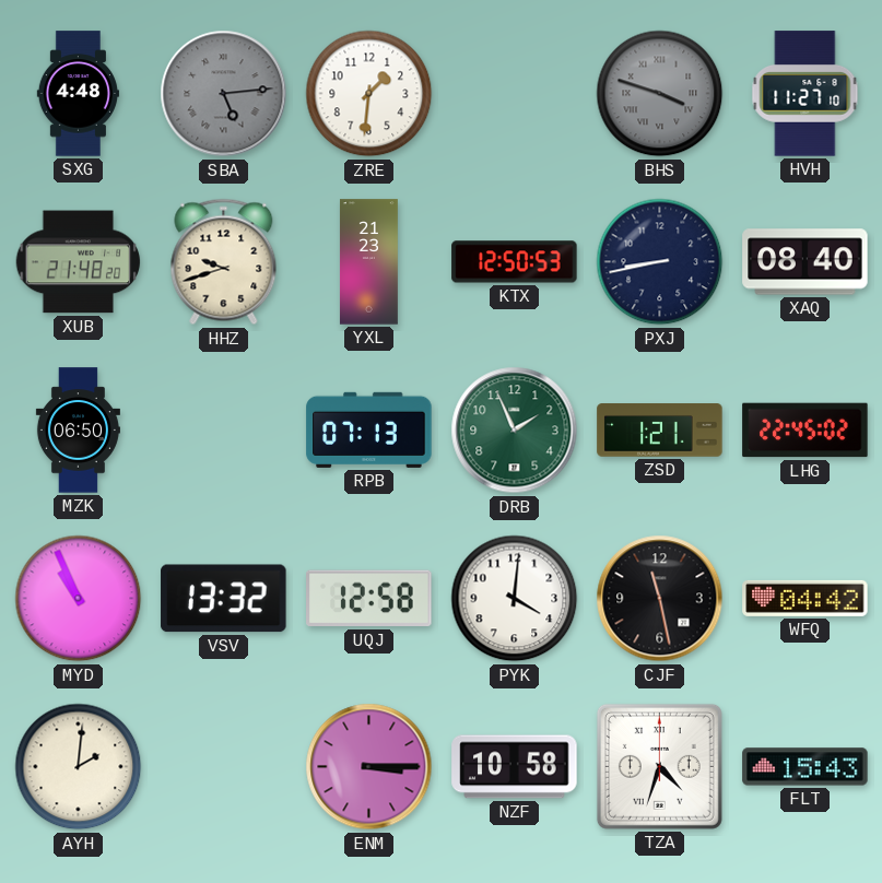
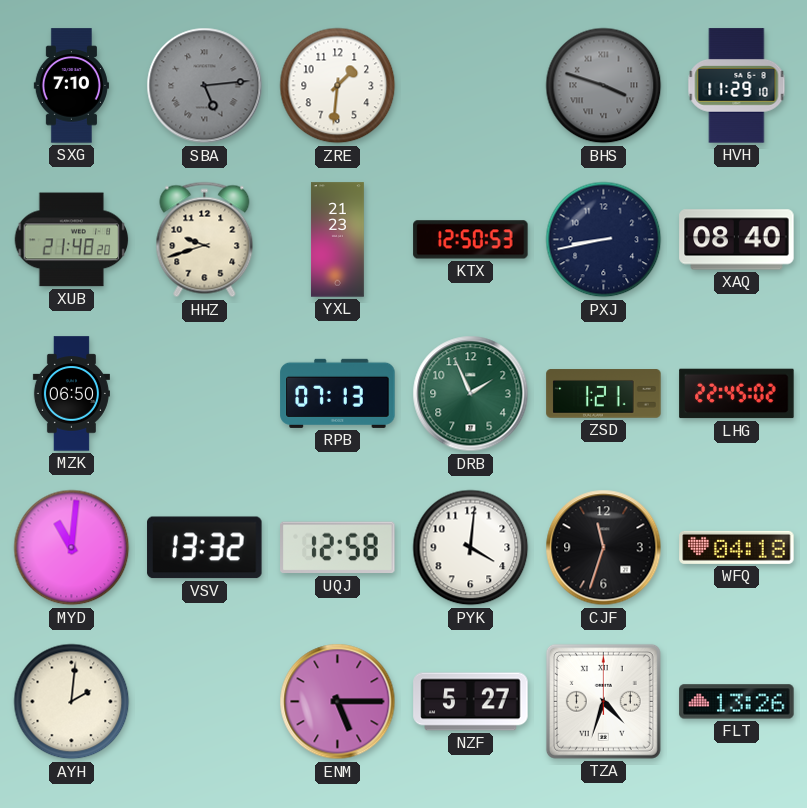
SXG: 4:48 -> 7:10 (71, 86)
HVH: 11:27 -> 11:29 (737, 86)
MYD: 10:56 -> 11:01 (72, 548)
CJF: 11:28 -> 11:33 (604, 548)
WFQ: 04:42 -> 04:18 (737, 547)
ENM: 3:15 -> 5:15 (338, 702)
NZF: 10:58 -> 5:27 (471, 702)
FLT: 15:43 -> 13:26 (737, 702)
